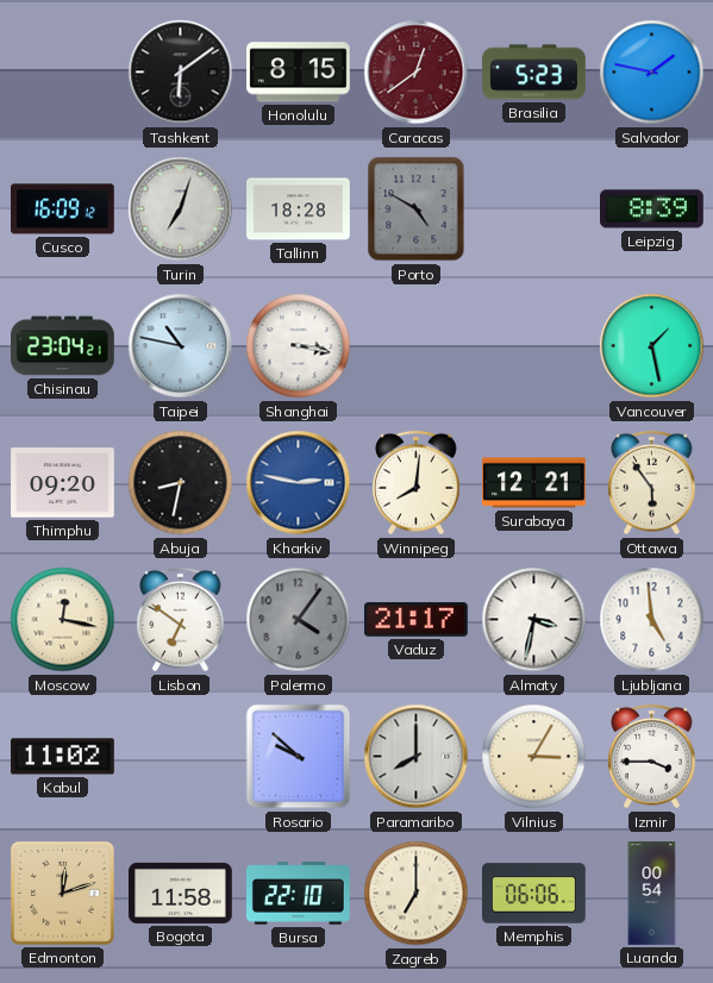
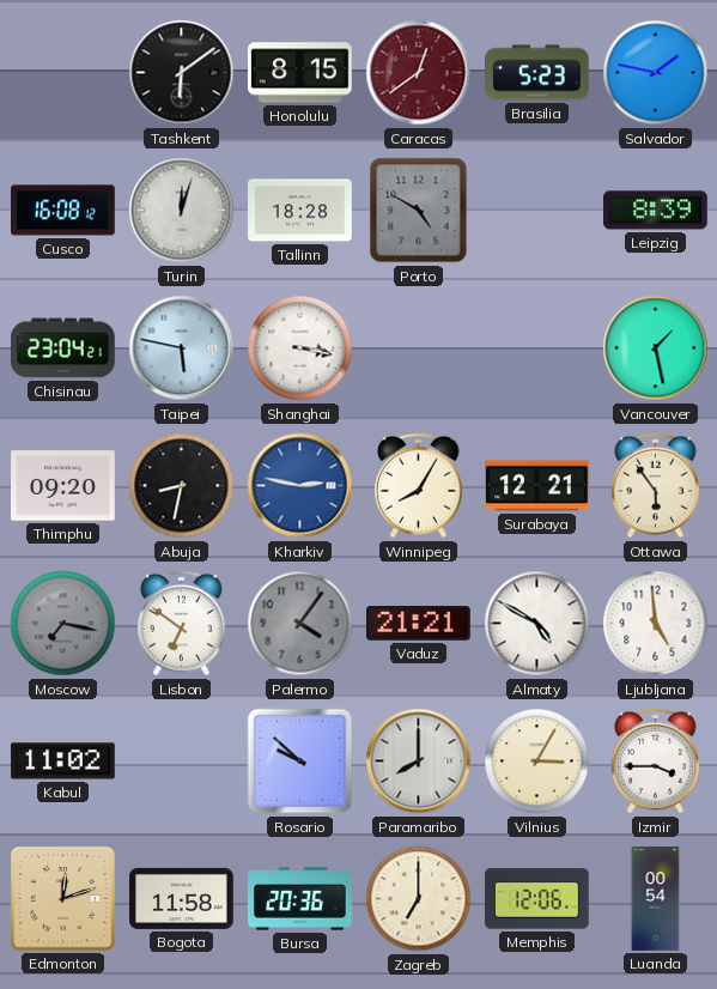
Cusco: 16:09 -> 16:08 (63, 211)
Turin: 7:03 -> 12:03 (182, 211)
Taipei: 10:47 -> 5:47 (182, 348)
Winnipeg: 8:01 -> 8:05 (419, 486)
Moscow: 12:17 -> 7:17 (63, 624)
Moscow dial: cream -> grey (63, 624)
Vaduz: 21:17 -> 21:21 (419, 624)
Almaty: 3:32 -> 4:50 (537, 624)
Bursa: 22:10 -> 20:36 (300, 899)
Memphis: 06:06 -> 12:06 (537, 899)
